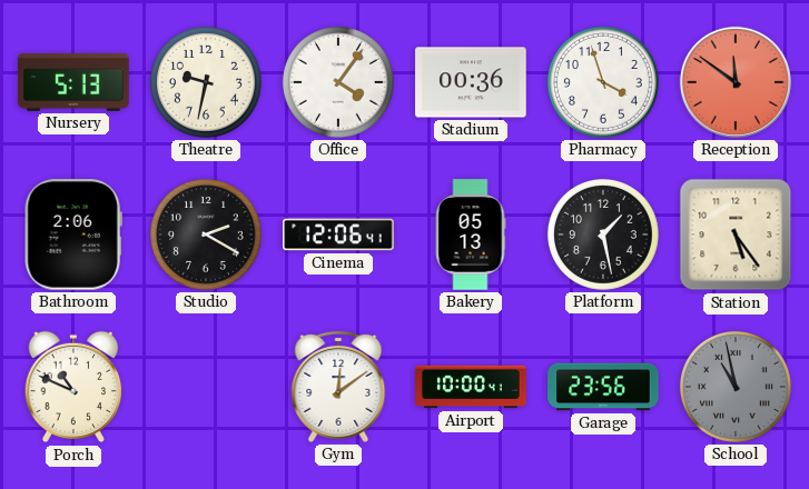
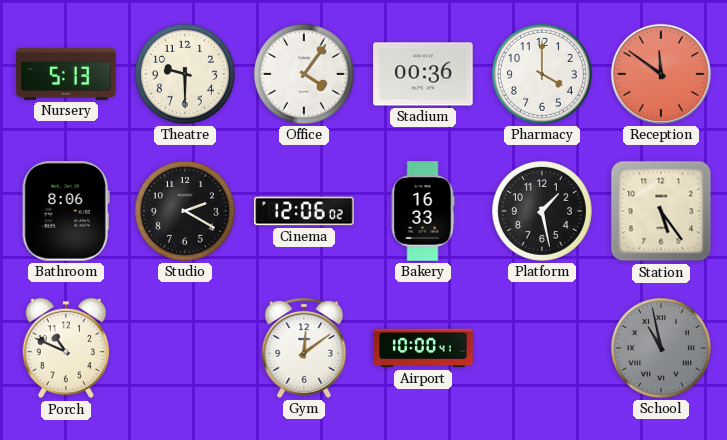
Theatre: 9:32 -> 9:30 (185, 74)
Pharmacy: 3:57 -> 4:00 (542, 74)
Bathroom: 2:06 -> 8:06 (66, 211)
Cinema: 12:06:41 -> 12:06:02 (304, 211)
Bakery: 05:13 -> 16:33 (423, 211)
Garage: 23:56 -> none (603, 387)
